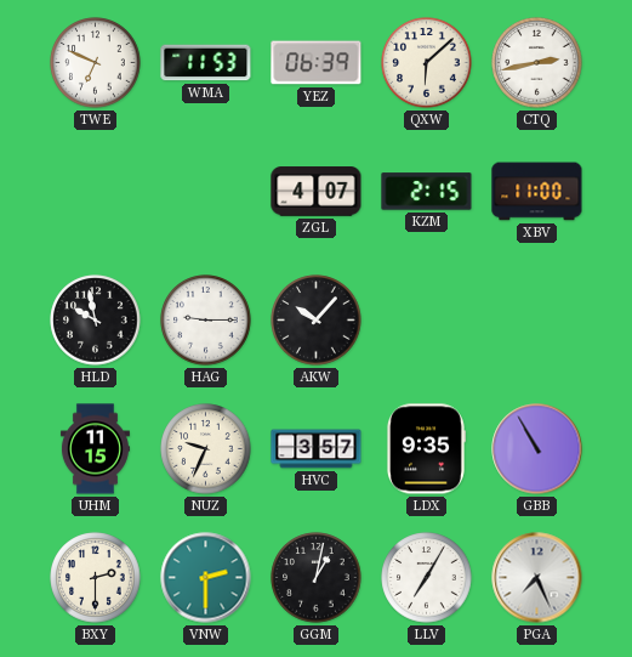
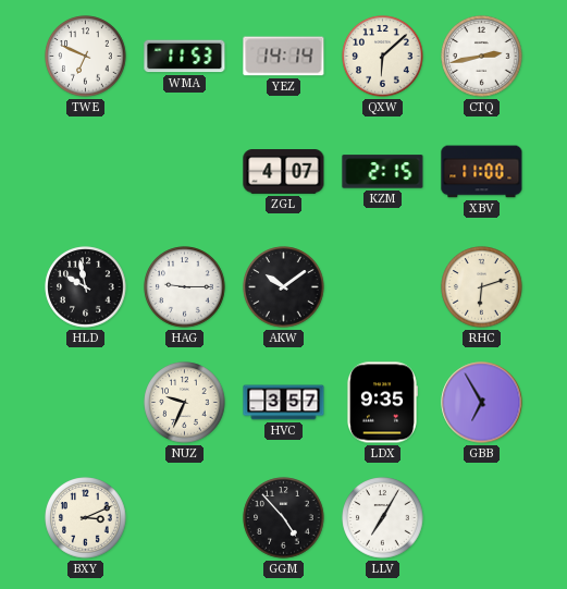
YEZ: 06:39 -> 14:14 (284, 57)
AKW: 10:07 -> 10:09 (284, 287)
RHC: none -> 6:12 (482, 287)
UHM: 11:15 -> none (95, 449)
GBB: 10:55 -> 6:55 (482, 403)
BXY: 2:30 -> 3:11 (86, 518)
VNW: 2:30 -> none (206, 578)
GGM: 1:02 -> 4:53 (284, 518)
PGA: 7:26 -> none (537, 578)
